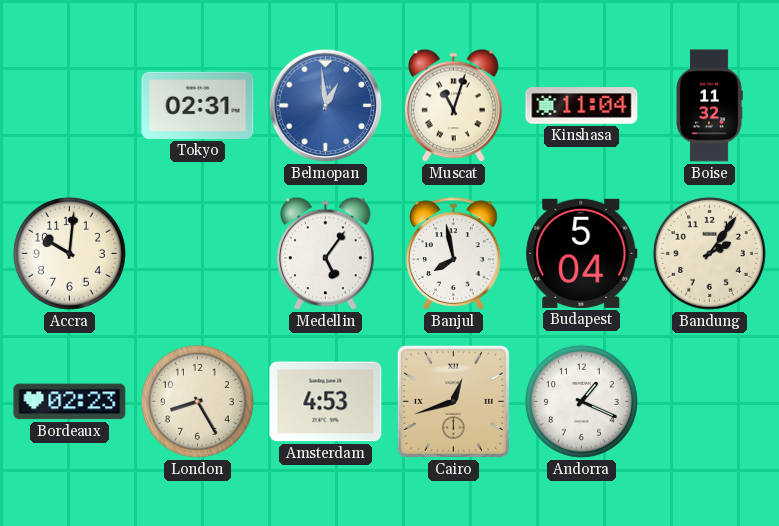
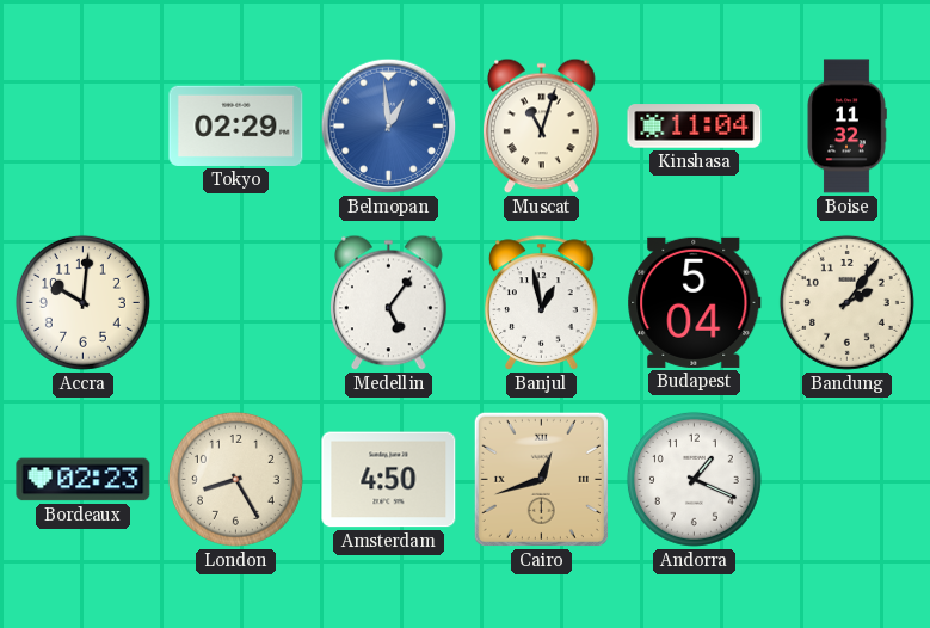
Tokyo: 02:31 -> 02:29 (236, 125)
Banjul: 7:58 -> 12:58 (542, 303)
Amsterdam: 4:53 -> 4:50 (389, 480)
